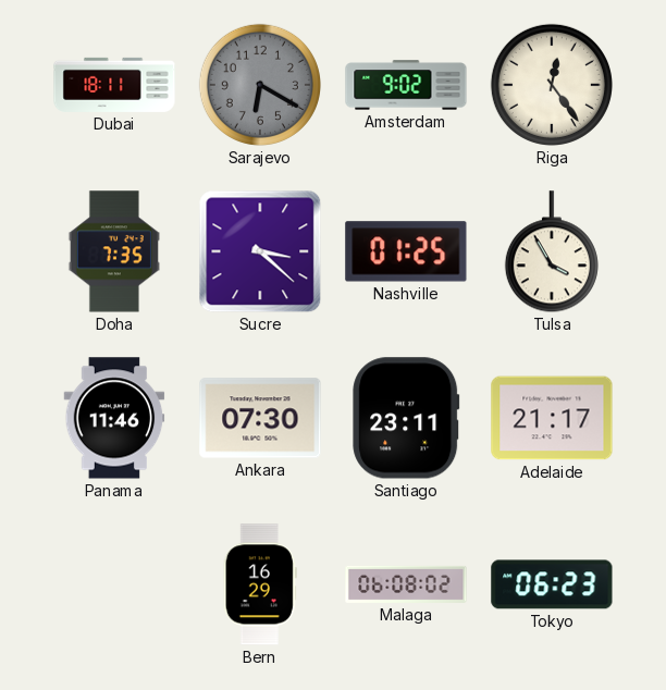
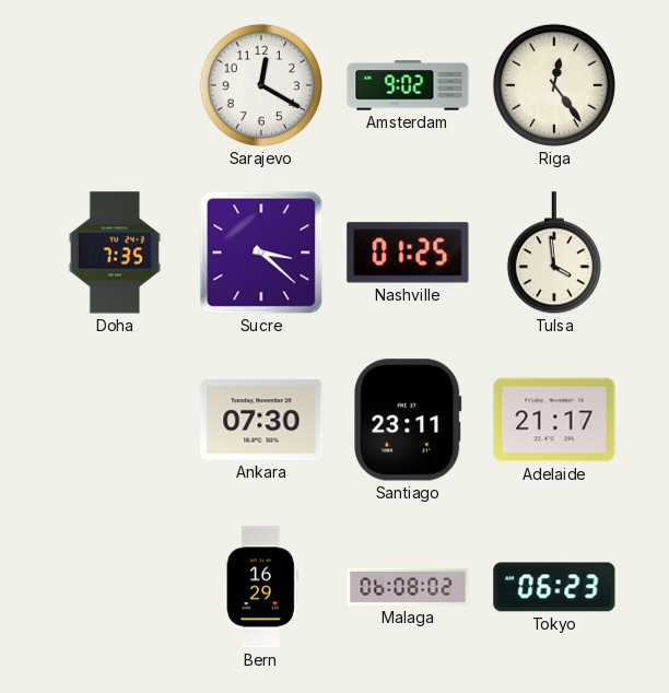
Dubai: 18:11 -> none (114, 85)
Sarajevo: 6:20 -> 12:20 (261, 85)
Sarajevo dial: grey -> white (261, 85)
Tulsa: 3:55 -> 3:59 (554, 254)
Panama: 11:46 -> none (114, 418)
